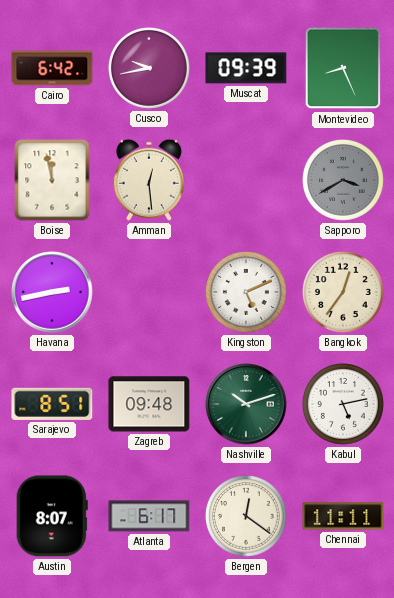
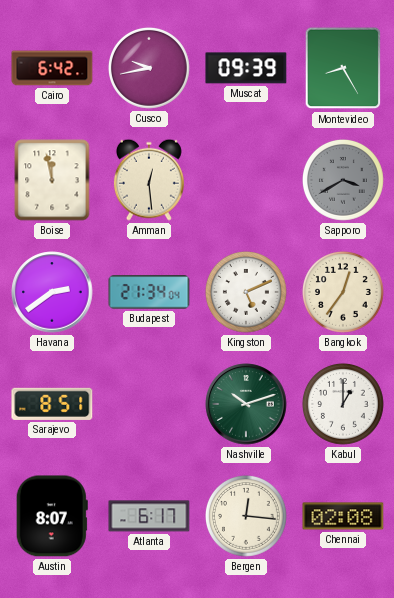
Montevideo: 8:26 -> 8:25 (343, 68)
Havana: 2:43 -> 2:39 (52, 292)
Budapest: none -> 21:34 (149, 292)
Zagreb: 09:48 -> none (149, 404)
Kabul: 5:13 -> 1:00 (343, 404)
Bergen: 12:21 -> 12:16 (246, 516)
Chennai: 11:11 -> 02:08 (343, 516)
